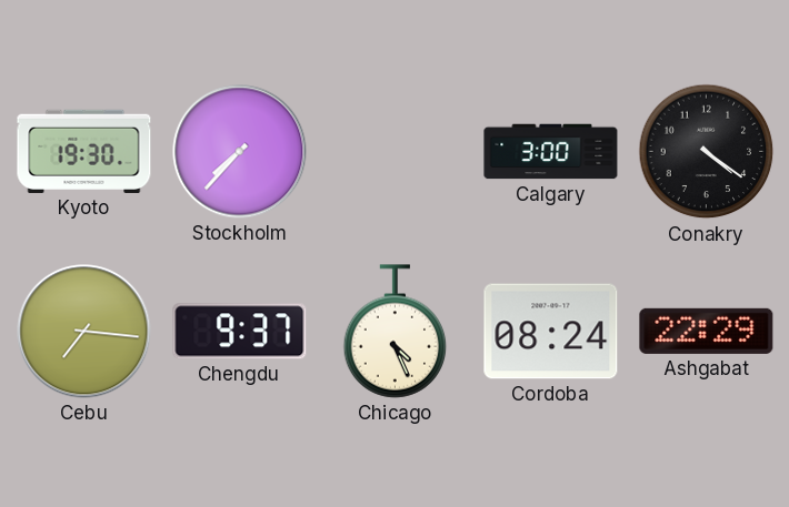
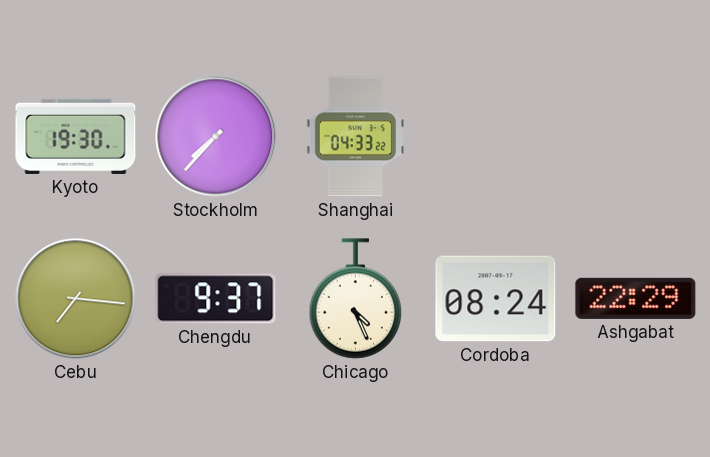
Shanghai: none -> 04:33 (355, 137)
Calgary: 3:00 -> none (551, 152)
Conakry: 4:21 -> none (707, 152)
